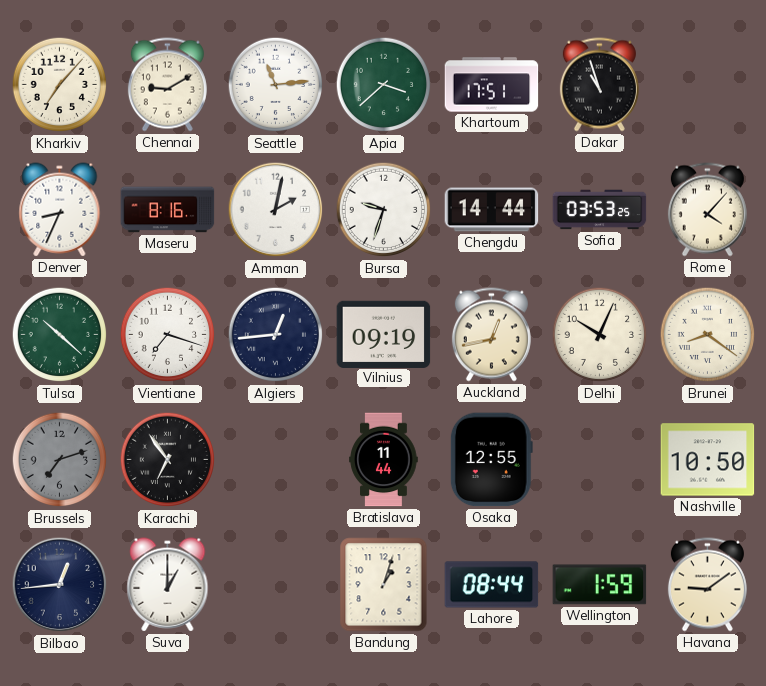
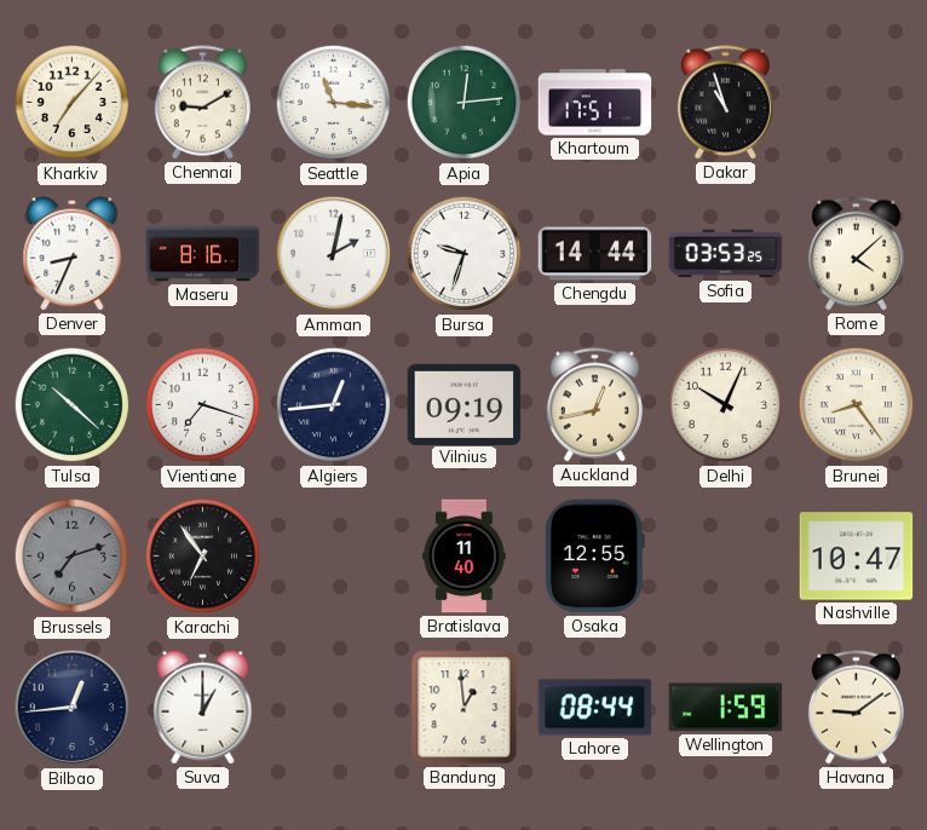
Seattle: 11:14 -> 11:16 (334, 103)
Apia: 3:38 -> 12:14 (465, 103)
Rome: 4:07 -> 4:08 (856, 254)
Brunei: 8:21 -> 8:24 (857, 405)
Bratislava: 11:44 -> 11:40 (465, 557)
Nashville: 10:50 -> 10:47 (857, 557)
Bandung: 1:03 -> 12:59 (465, 708)
